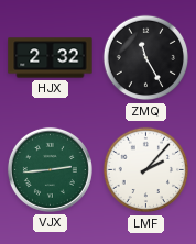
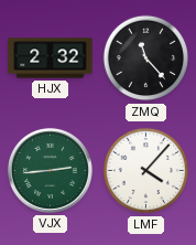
ZMQ: 11:25 -> 11:23 (146, 58)
LMF: 2:07 -> 4:07 (146, 171)
